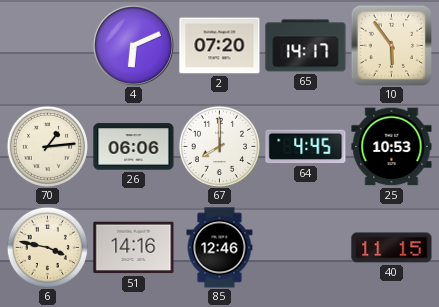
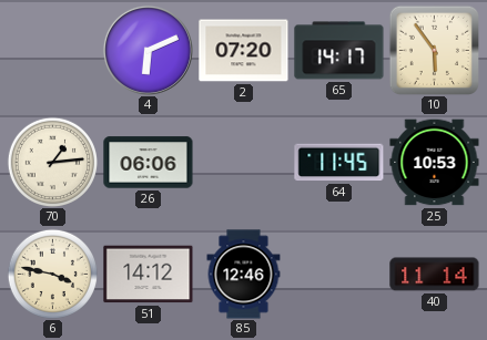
67: 8:00 -> none (219, 146)
64: 4:45 -> 11:45 (339, 163)
51: 14:16 -> 14:12 (149, 275)
40: 11:15 -> 11:14 (435, 275)
